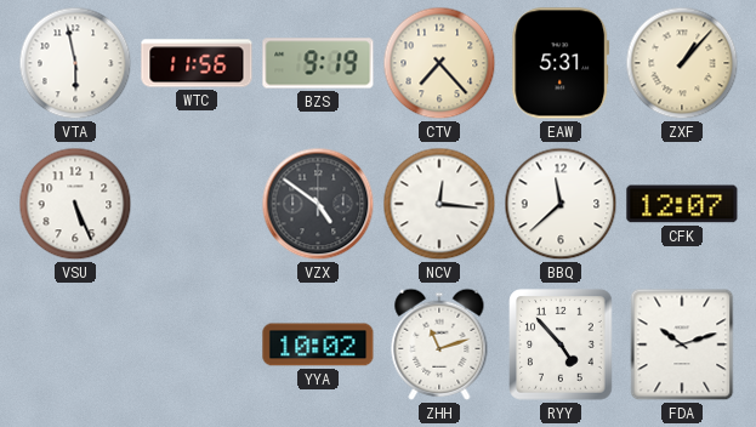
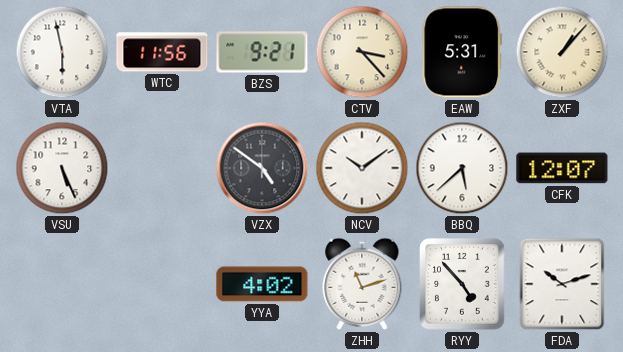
BZS: 9:19 -> 9:21 (262, 52)
CTV: 7:23 -> 3:23 (362, 52)
NCV: 12:16 -> 10:09 (362, 168)
BBQ: 11:38 -> 5:38 (462, 168)
YYA: 10:02 -> 4:02 (262, 284)
